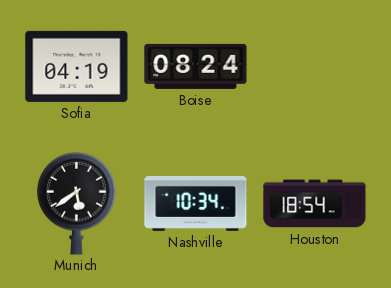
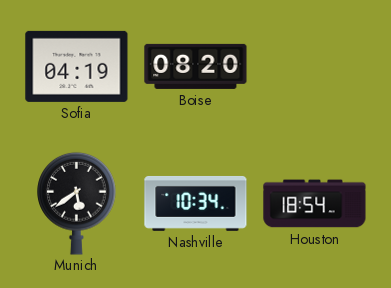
Boise: 08:24 -> 08:20 (196, 66)
